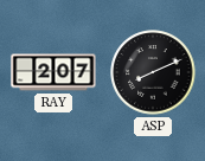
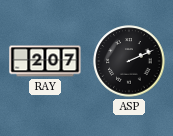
ASP: 8:11 -> 2:11 (129, 61)
